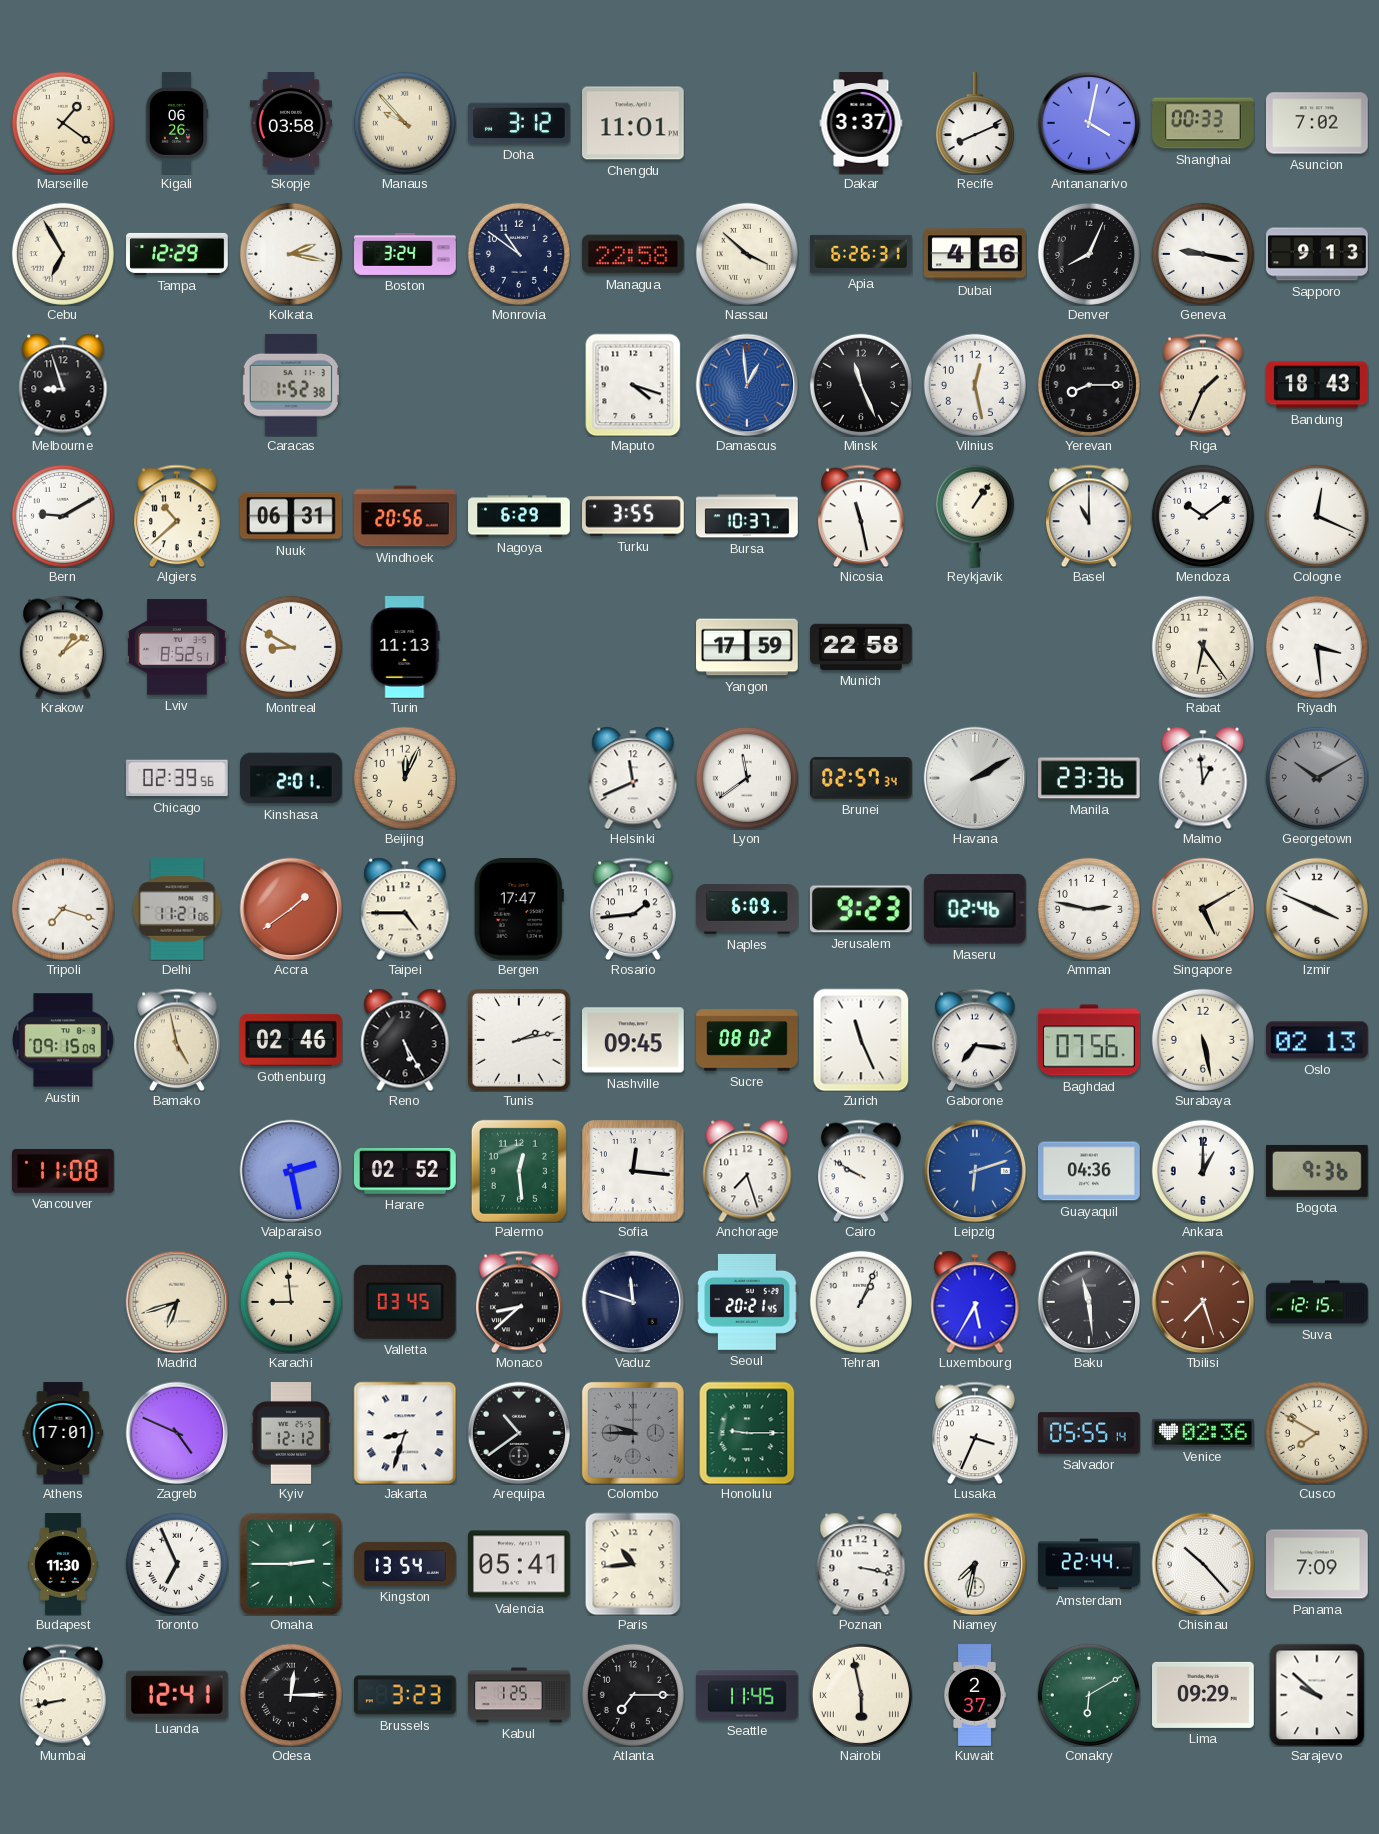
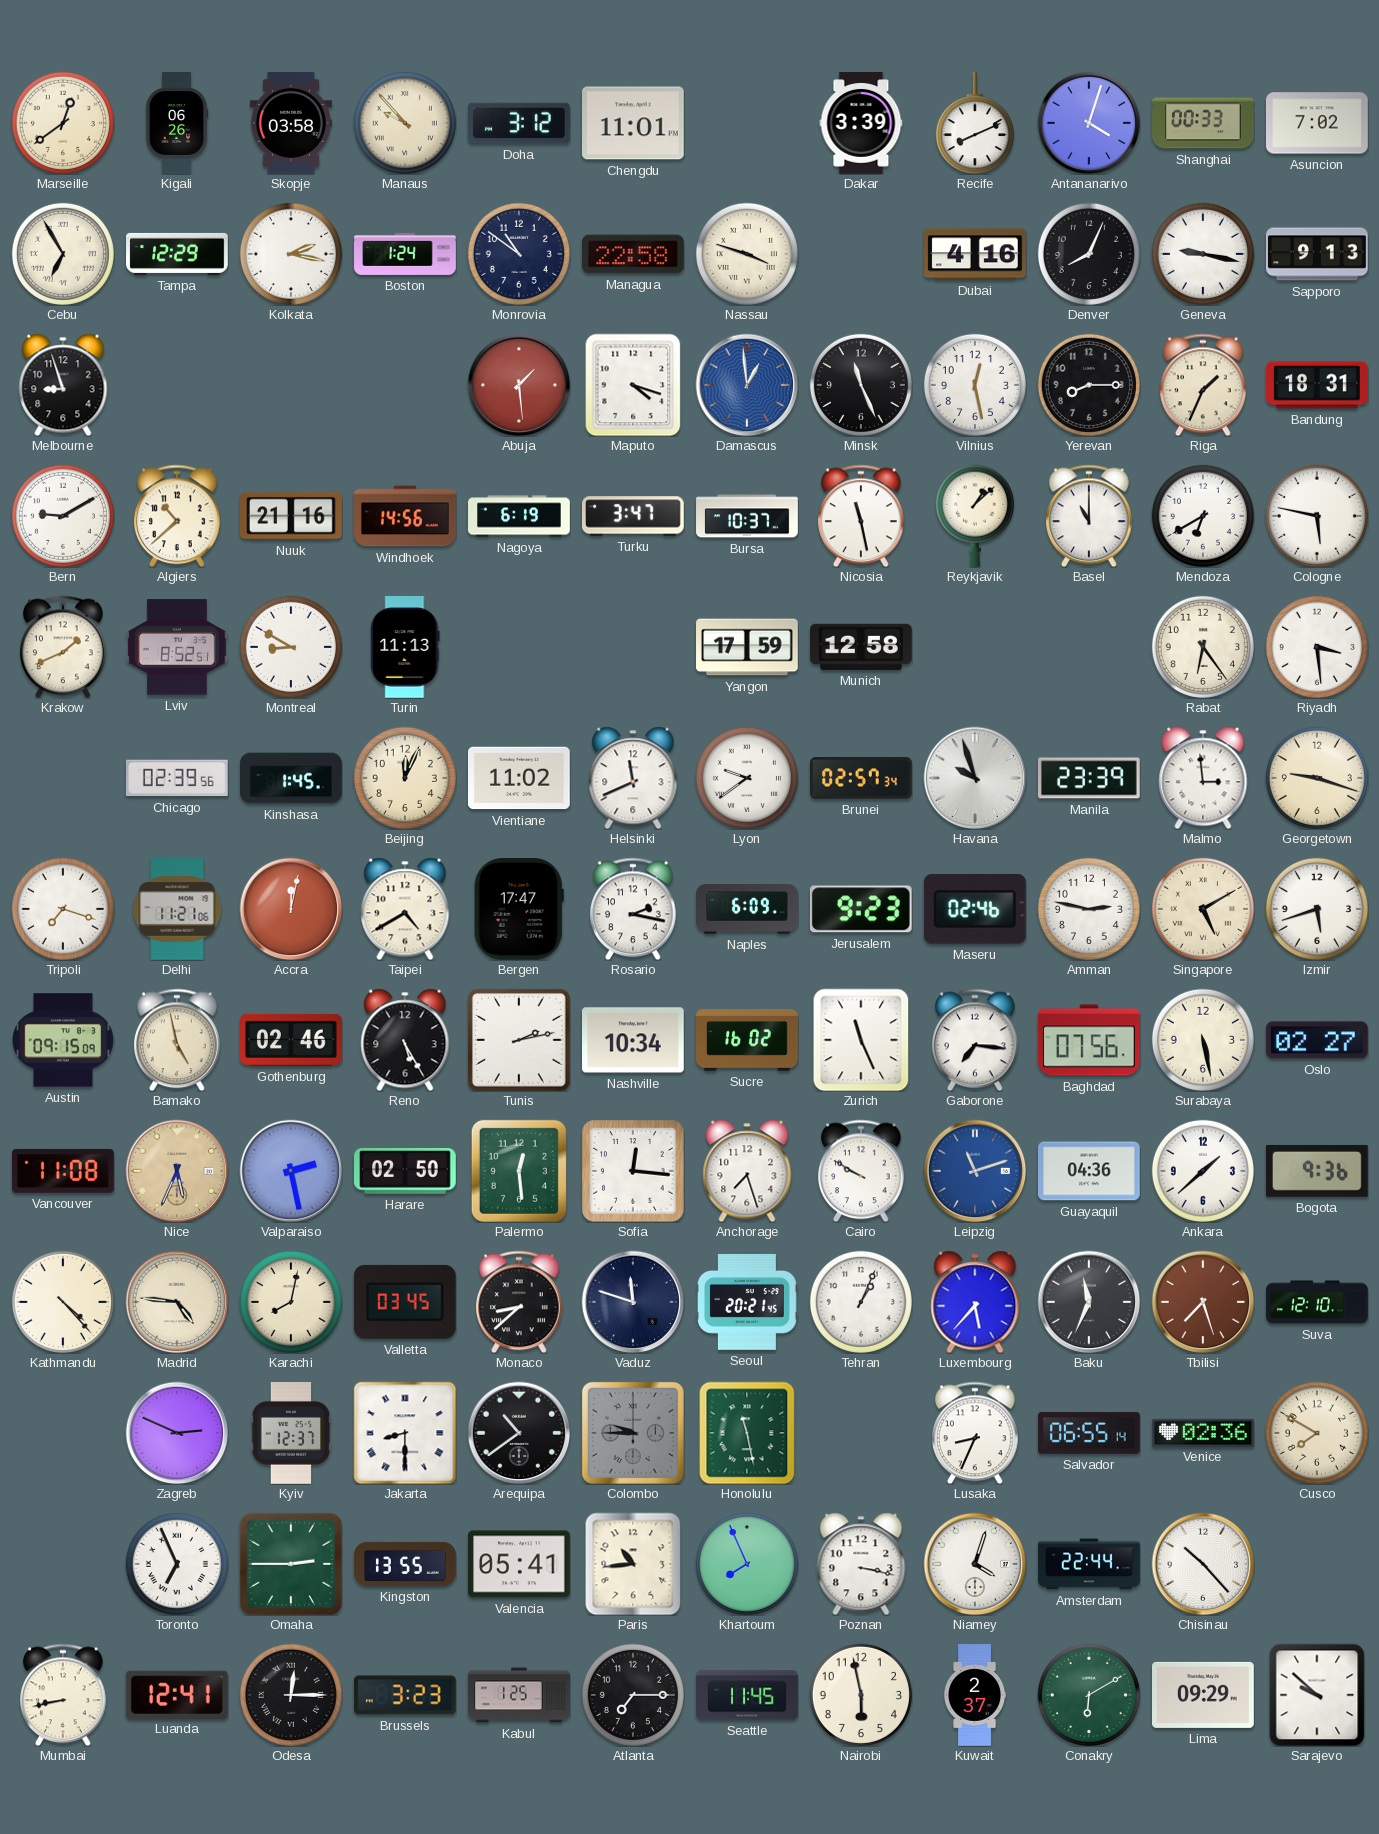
Marseille: 1:21 -> 12:39 (63, 123)
Dakar: 3:37 -> 3:39 (861, 123)
Antananarivo: 4:02 -> 4:03 (1089, 123)
Boston: 3:24 -> 1:24 (405, 254)
Nassau: 3:52 -> 3:48 (747, 254)
Apia: 6:26 -> none (862, 254)
Caracas: 1:52 -> none (291, 385)
Abuja: none -> 1:29 (519, 385)
Bandung: 18:43 -> 18:31 (1318, 385)
Nuuk: 06:31 -> 21:16 (292, 516)
Windhoek: 20:56 -> 14:56 (406, 516)
Nagoya: 6:29 -> 6:19 (519, 516)
Turku: 3:55 -> 3:47 (634, 516)
Reykjavik: 1:06 -> 1:08 (975, 516)
Mendoza: 10:09 -> 6:40 (1203, 516)
Cologne: 12:19 -> 5:47 (1317, 516)
Krakow: 1:09 -> 1:41 (64, 647)
Munich: 22:58 -> 12:58 (862, 647)
Kinshasa: 2:01 -> 1:45 (291, 778)
Vientiane: none -> 11:02 (520, 778)
Lyon: 11:39 -> 9:39 (747, 778)
Havana: 2:10 -> 9:57 (975, 778)
Manila: 23:36 -> 23:39 (1090, 778)
Malmo: 12:59 -> 2:59 (1203, 778)
Georgetown: 10:10 -> 9:18 (1317, 778)
Georgetown dial: grey -> cream (1317, 778)
Accra: 1:39 -> 12:02 (291, 909)
Taipei: 4:45 -> 4:40 (405, 909)
Rosario: 1:44 -> 2:17 (634, 909)
Izmir: 3:49 -> 5:42 (1317, 909)
Nashville: 09:45 -> 10:34 (634, 1040)
Sucre: 08:02 -> 16:02 (747, 1040)
Oslo: 02:13 -> 02:27 (1317, 1040)
Nice: none -> 5:34 (177, 1171)
Harare: 02:52 -> 02:50 (406, 1172)
Leipzig: 6:12 -> 11:12 (975, 1171)
Ankara: 1:00 -> 1:38 (1203, 1171)
Kathmandu: none -> 4:23 (63, 1302)
Madrid: 6:42 -> 4:46 (177, 1302)
Karachi: 8:59 -> 8:02 (291, 1302)
Luxembourg: 5:35 -> 5:37 (975, 1302)
Baku: 11:29 -> 11:34 (1089, 1302)
Suva: 12:15 -> 12:10 (1317, 1302)
Athens: 17:01 -> none (63, 1433)
Zagreb: 4:49 -> 2:49 (177, 1433)
Kyiv: 12:12 -> 12:37 (291, 1434)
Jakarta: 8:33 -> 8:30 (405, 1433)
Honolulu: 9:15 -> 11:28 (747, 1433)
Lusaka: 3:34 -> 8:34 (976, 1433)
Salvador: 05:55 -> 06:55 (1090, 1433)
Budapest: 11:30 -> none (64, 1564)
Kingston: 13:54 -> 13:55 (405, 1564)
Khartoum: none -> 7:56 (747, 1564)
Niamey: 7:32 -> 4:03 (975, 1564)
Panama: 7:09 -> none (1318, 1564)
Nairobi numerals: Roman -> Arabic (861, 1695)
